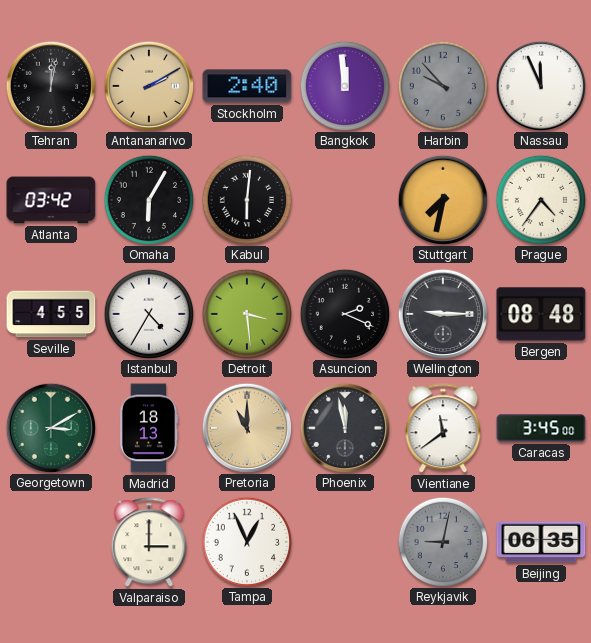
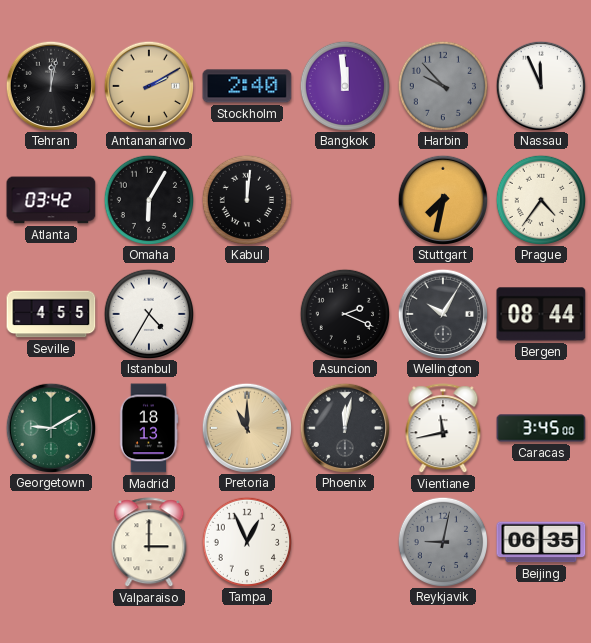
Kabul: 6:01 -> 12:01 (246, 199)
Detroit: 3:29 -> none (246, 313)
Wellington: 9:15 -> 10:05 (442, 313)
Bergen: 08:48 -> 08:44 (541, 314)
Georgetown: 3:10 -> 9:10 (50, 427)
Phoenix: 11:58 -> 12:02 (344, 427)
Vientiane: 11:39 -> 11:43 (443, 429)
